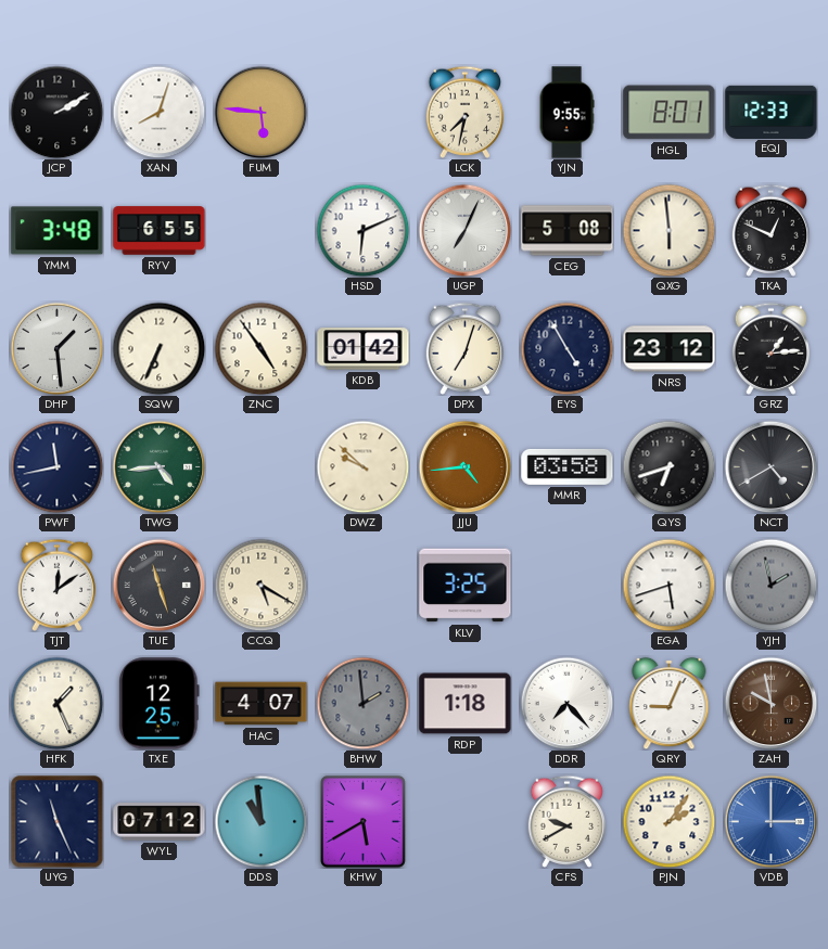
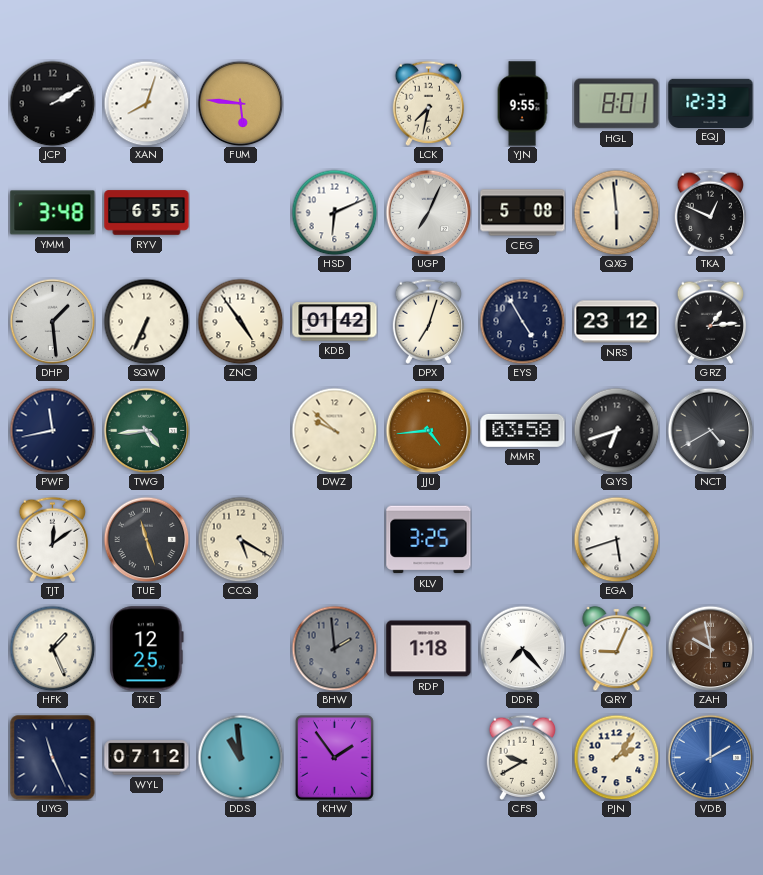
YJH: 1:58 -> none (770, 585)
HAC: 4:07 -> none (262, 704)
KHW: 5:40 -> 1:54 (334, 757)
VDB: 3:00 -> 2:00 (710, 757)
